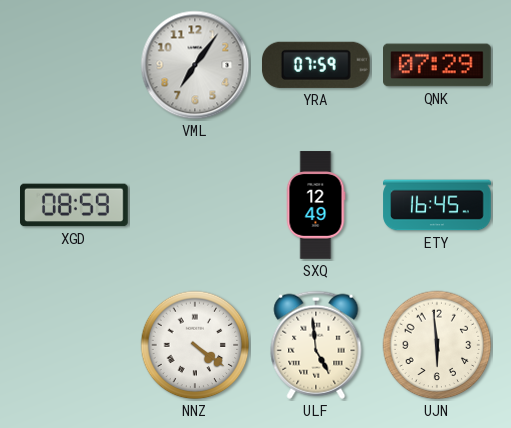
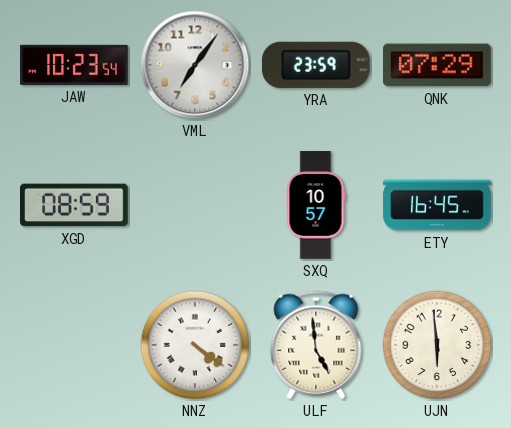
JAW: none -> 10:23 (74, 65)
YRA: 07:59 -> 23:59 (316, 65)
SXQ: 12:49 -> 10:57 (316, 205)
